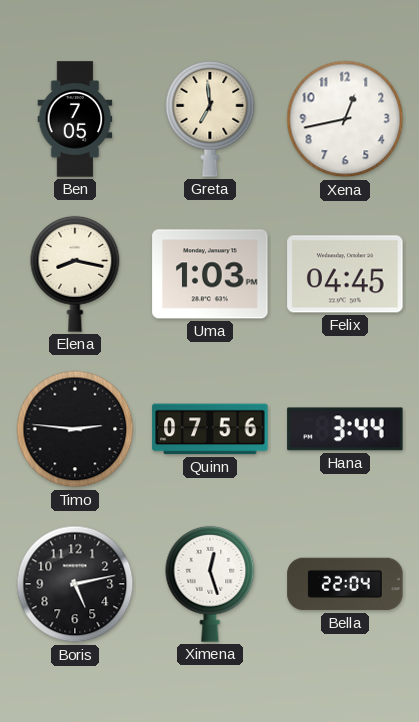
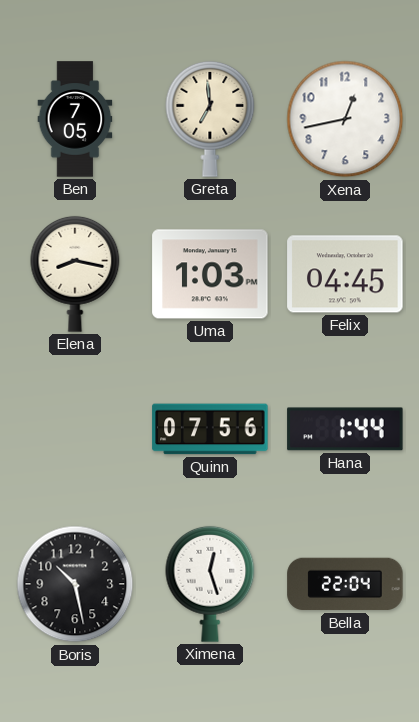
Timo: 2:46 -> none (75, 429)
Hana: 3:44 -> 1:44 (345, 429)
Boris: 5:13 -> 10:28 (75, 584)
